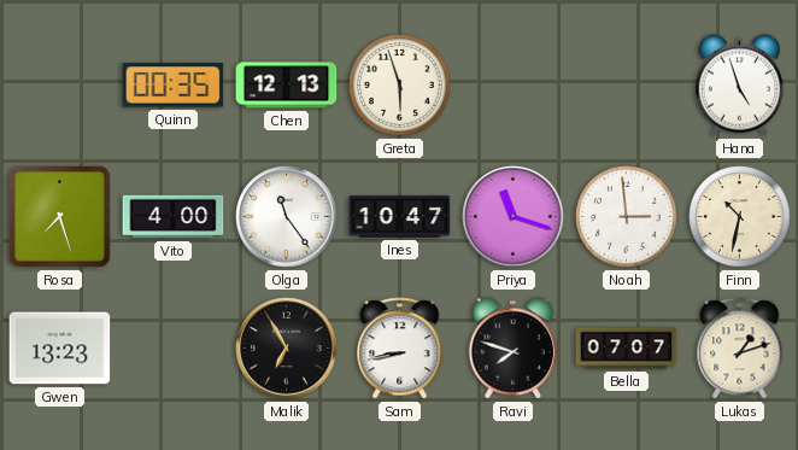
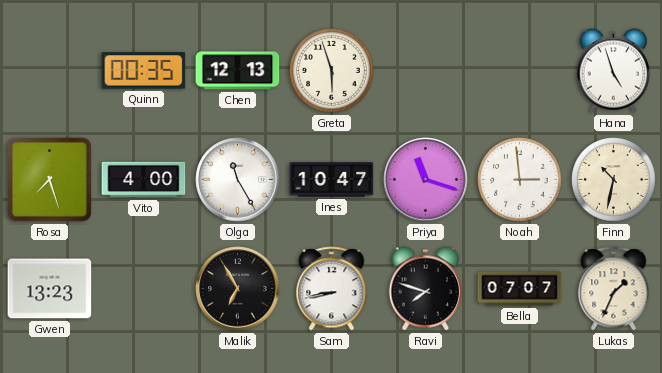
Olga: 11:24 -> 11:25 (238, 180)
Lukas: 1:12 -> 1:34 (614, 289)
